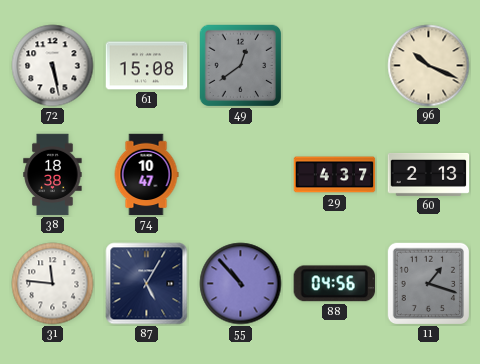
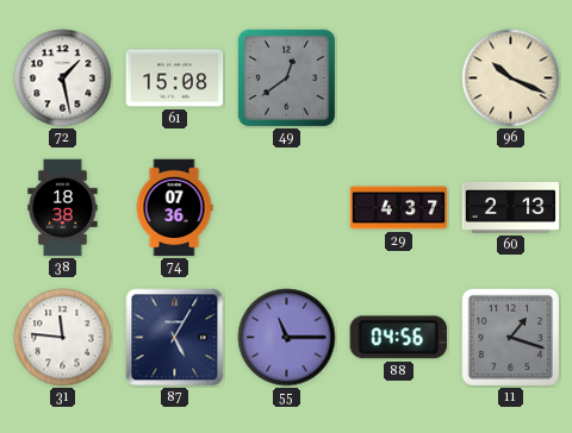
72: 5:28 -> 1:28 (63, 79)
74: 10:47 -> 07:36 (174, 208)
55: 10:53 -> 11:15 (287, 338)
